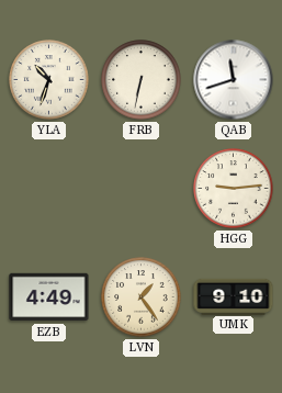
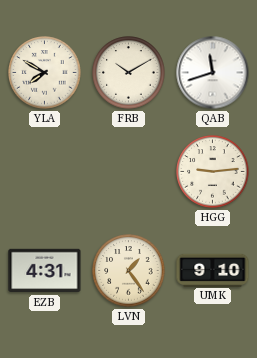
YLA: 10:33 -> 7:50 (45, 73)
FRB: 6:32 -> 10:10 (129, 73)
EZB: 4:49 -> 4:31 (45, 271)
